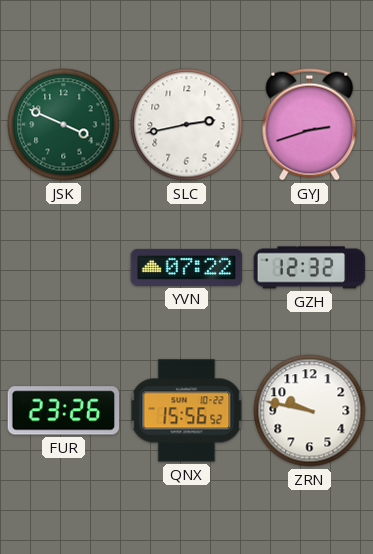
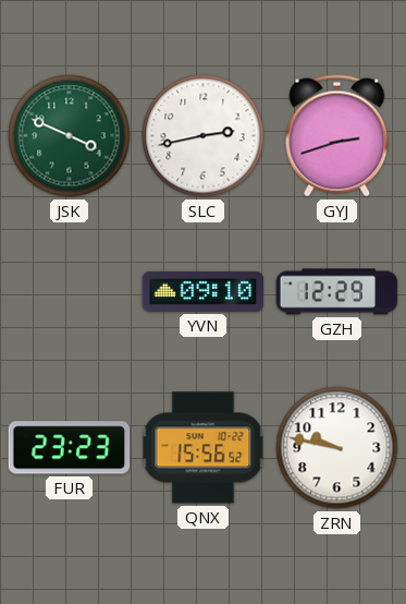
YVN: 07:22 -> 09:10 (204, 291)
GZH: 12:32 -> 12:29 (337, 292)
FUR: 23:26 -> 23:23 (70, 448)
